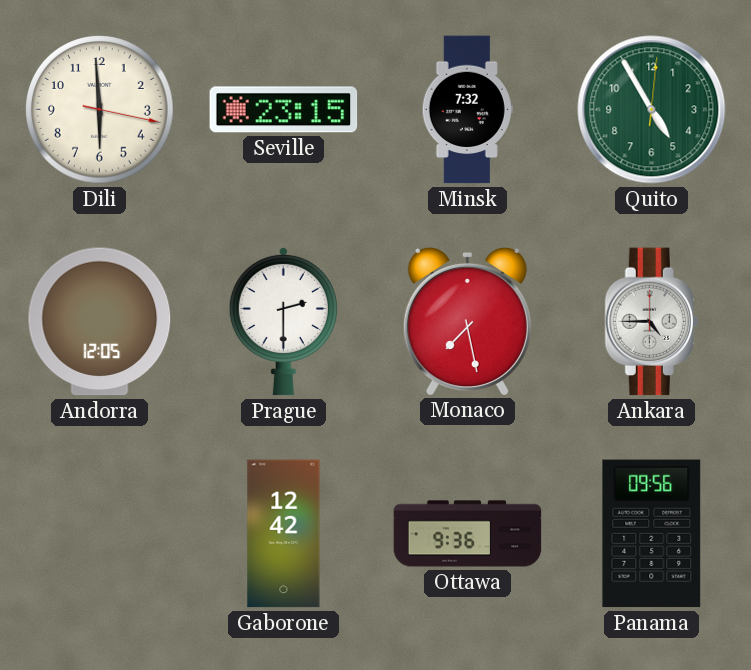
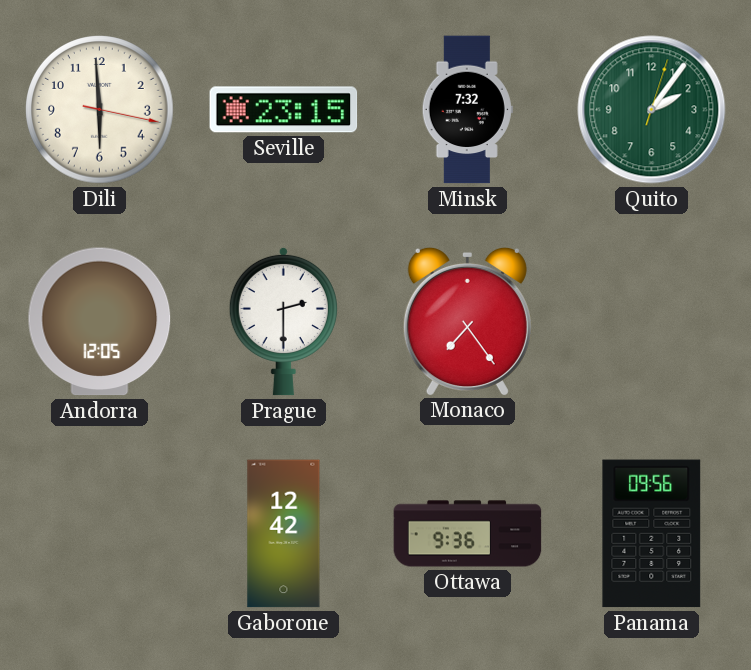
Quito: 4:55 -> 2:06 (652, 110)
Monaco: 7:28 -> 7:24 (467, 321)
Ankara: 4:45 -> none (651, 322)
